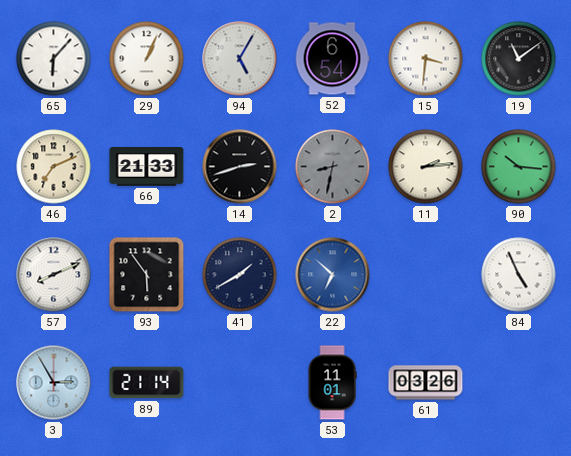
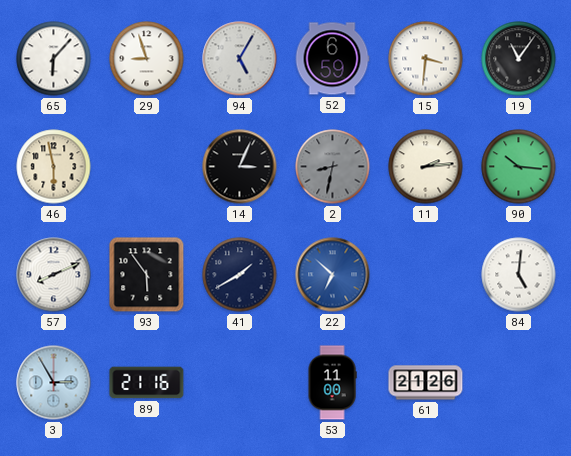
29: 1:04 -> 8:57 (147, 59)
52: 6:54 -> 6:59 (332, 59)
19: 11:09 -> 11:06 (519, 59)
46: 7:11 -> 5:58 (54, 167)
66: 21:33 -> none (147, 167)
14: 2:42 -> 3:04 (240, 167)
84: 4:56 -> 5:01 (519, 275)
89: 21:14 -> 21:16 (147, 383)
53: 11:01 -> 11:00 (332, 383)
61: 03:26 -> 21:26 (426, 383)
